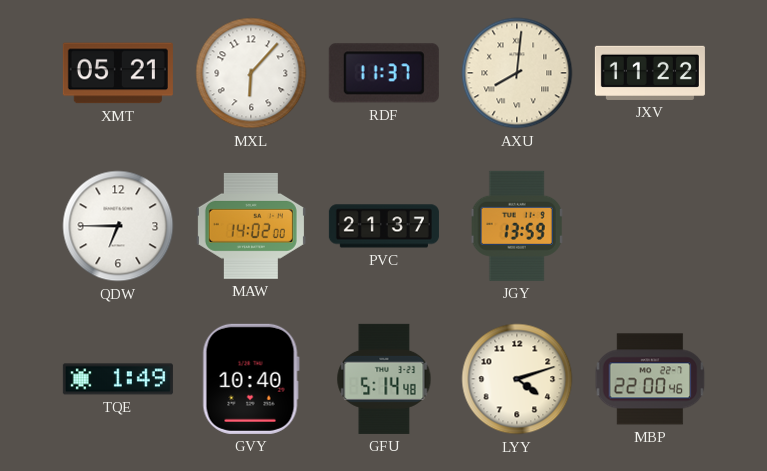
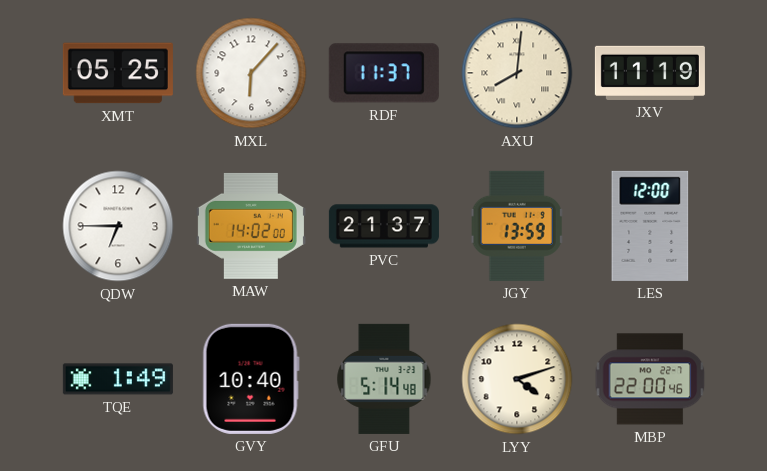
XMT: 05:21 -> 05:25 (118, 73)
JXV: 11:22 -> 11:19 (650, 73)
LES: none -> 12:00 (650, 226)
